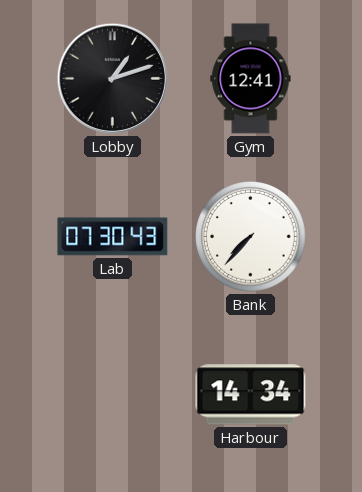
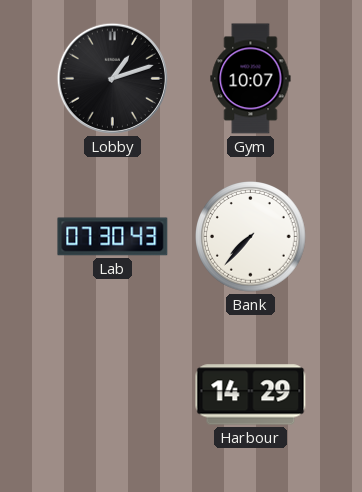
Gym: 12:41 -> 10:07 (251, 79)
Harbour: 14:34 -> 14:29 (251, 395)
